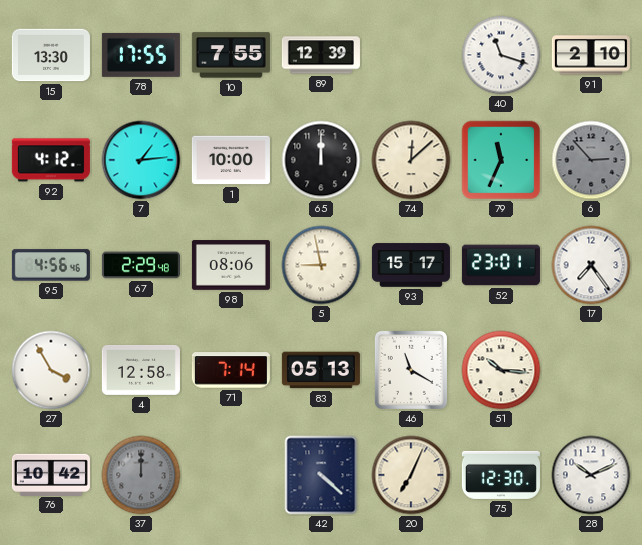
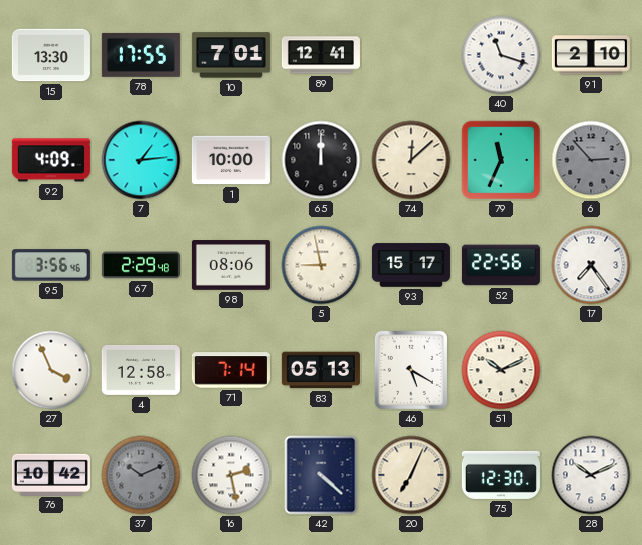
10: 7:55 -> 7:01 (231, 55)
89: 12:39 -> 12:41 (321, 55)
92: 4:12 -> 4:09 (51, 160)
95: 4:56 -> 3:56 (51, 265)
52: 23:01 -> 22:56 (501, 265)
27: 3:55 -> 3:56 (51, 370)
46: 11:20 -> 5:20 (411, 370)
51: 10:16 -> 10:11 (501, 370)
37: 12:00 -> 10:11 (141, 475)
16: none -> 2:28 (231, 475)
